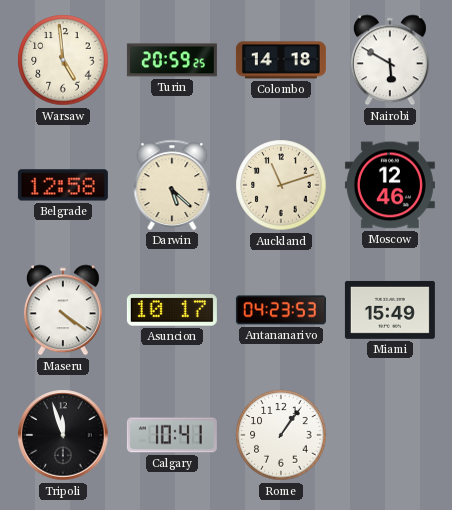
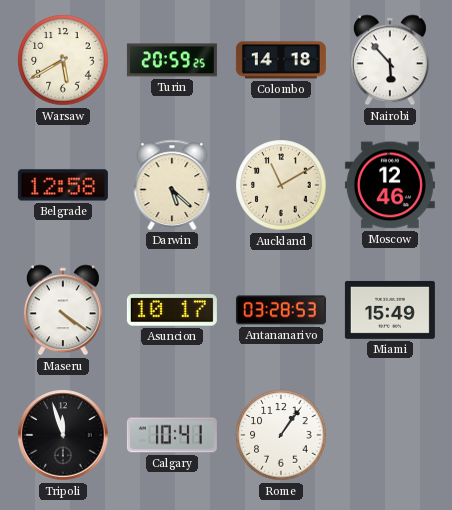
Warsaw: 4:59 -> 5:40 (63, 60)
Nairobi: 5:50 -> 5:53 (390, 60)
Auckland: 11:12 -> 11:10 (281, 185)
Antananarivo: 04:23 -> 03:28 (281, 310)
